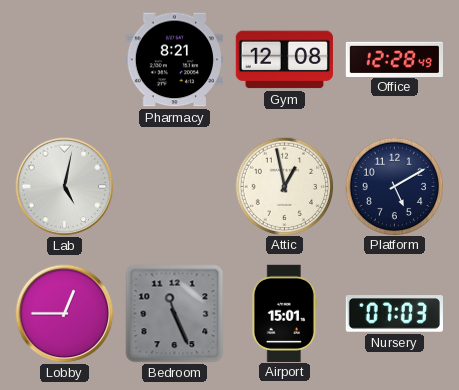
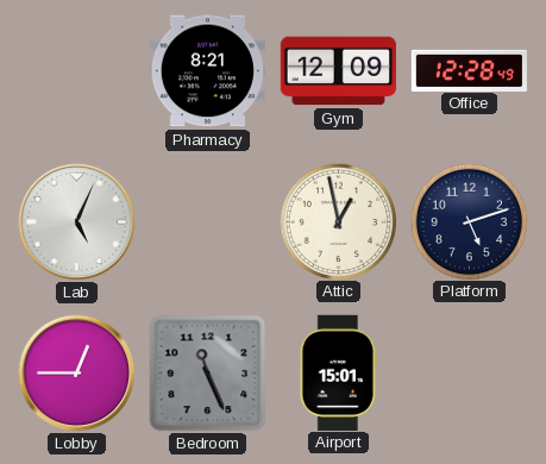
Gym: 12:08 -> 12:09 (338, 71)
Lab: 5:02 -> 5:04 (77, 222)
Platform: 5:10 -> 5:12 (469, 221)
Nursery: 07:03 -> none (394, 314)
